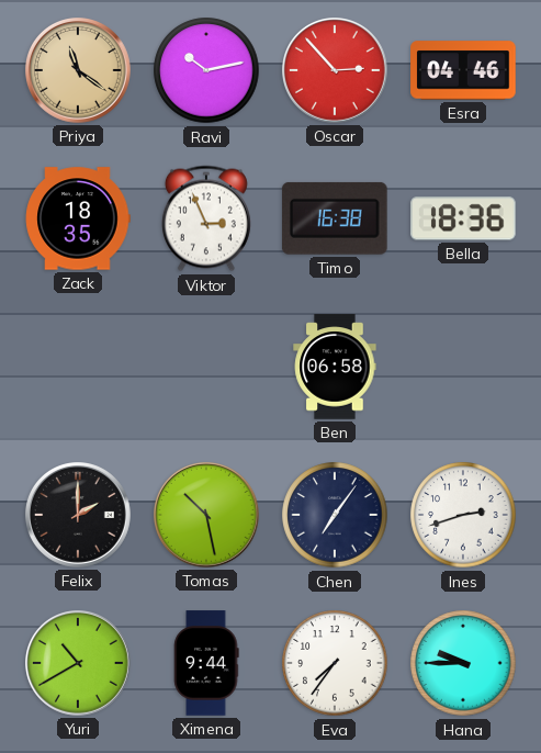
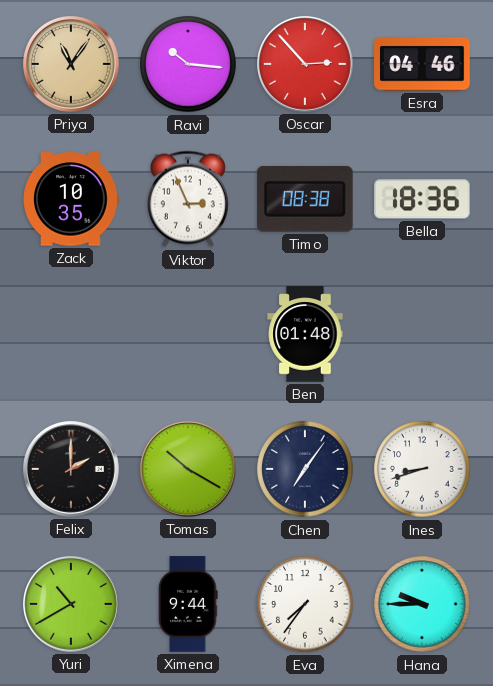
Priya: 11:21 -> 11:06 (72, 65)
Ravi: 10:13 -> 10:16 (188, 64)
Zack: 18:35 -> 10:35 (71, 199)
Timo: 16:38 -> 08:38 (305, 199)
Ben: 06:58 -> 01:48 (305, 334)
Tomas: 10:28 -> 10:20 (189, 470)
Ines: 2:42 -> 8:42 (422, 469)
